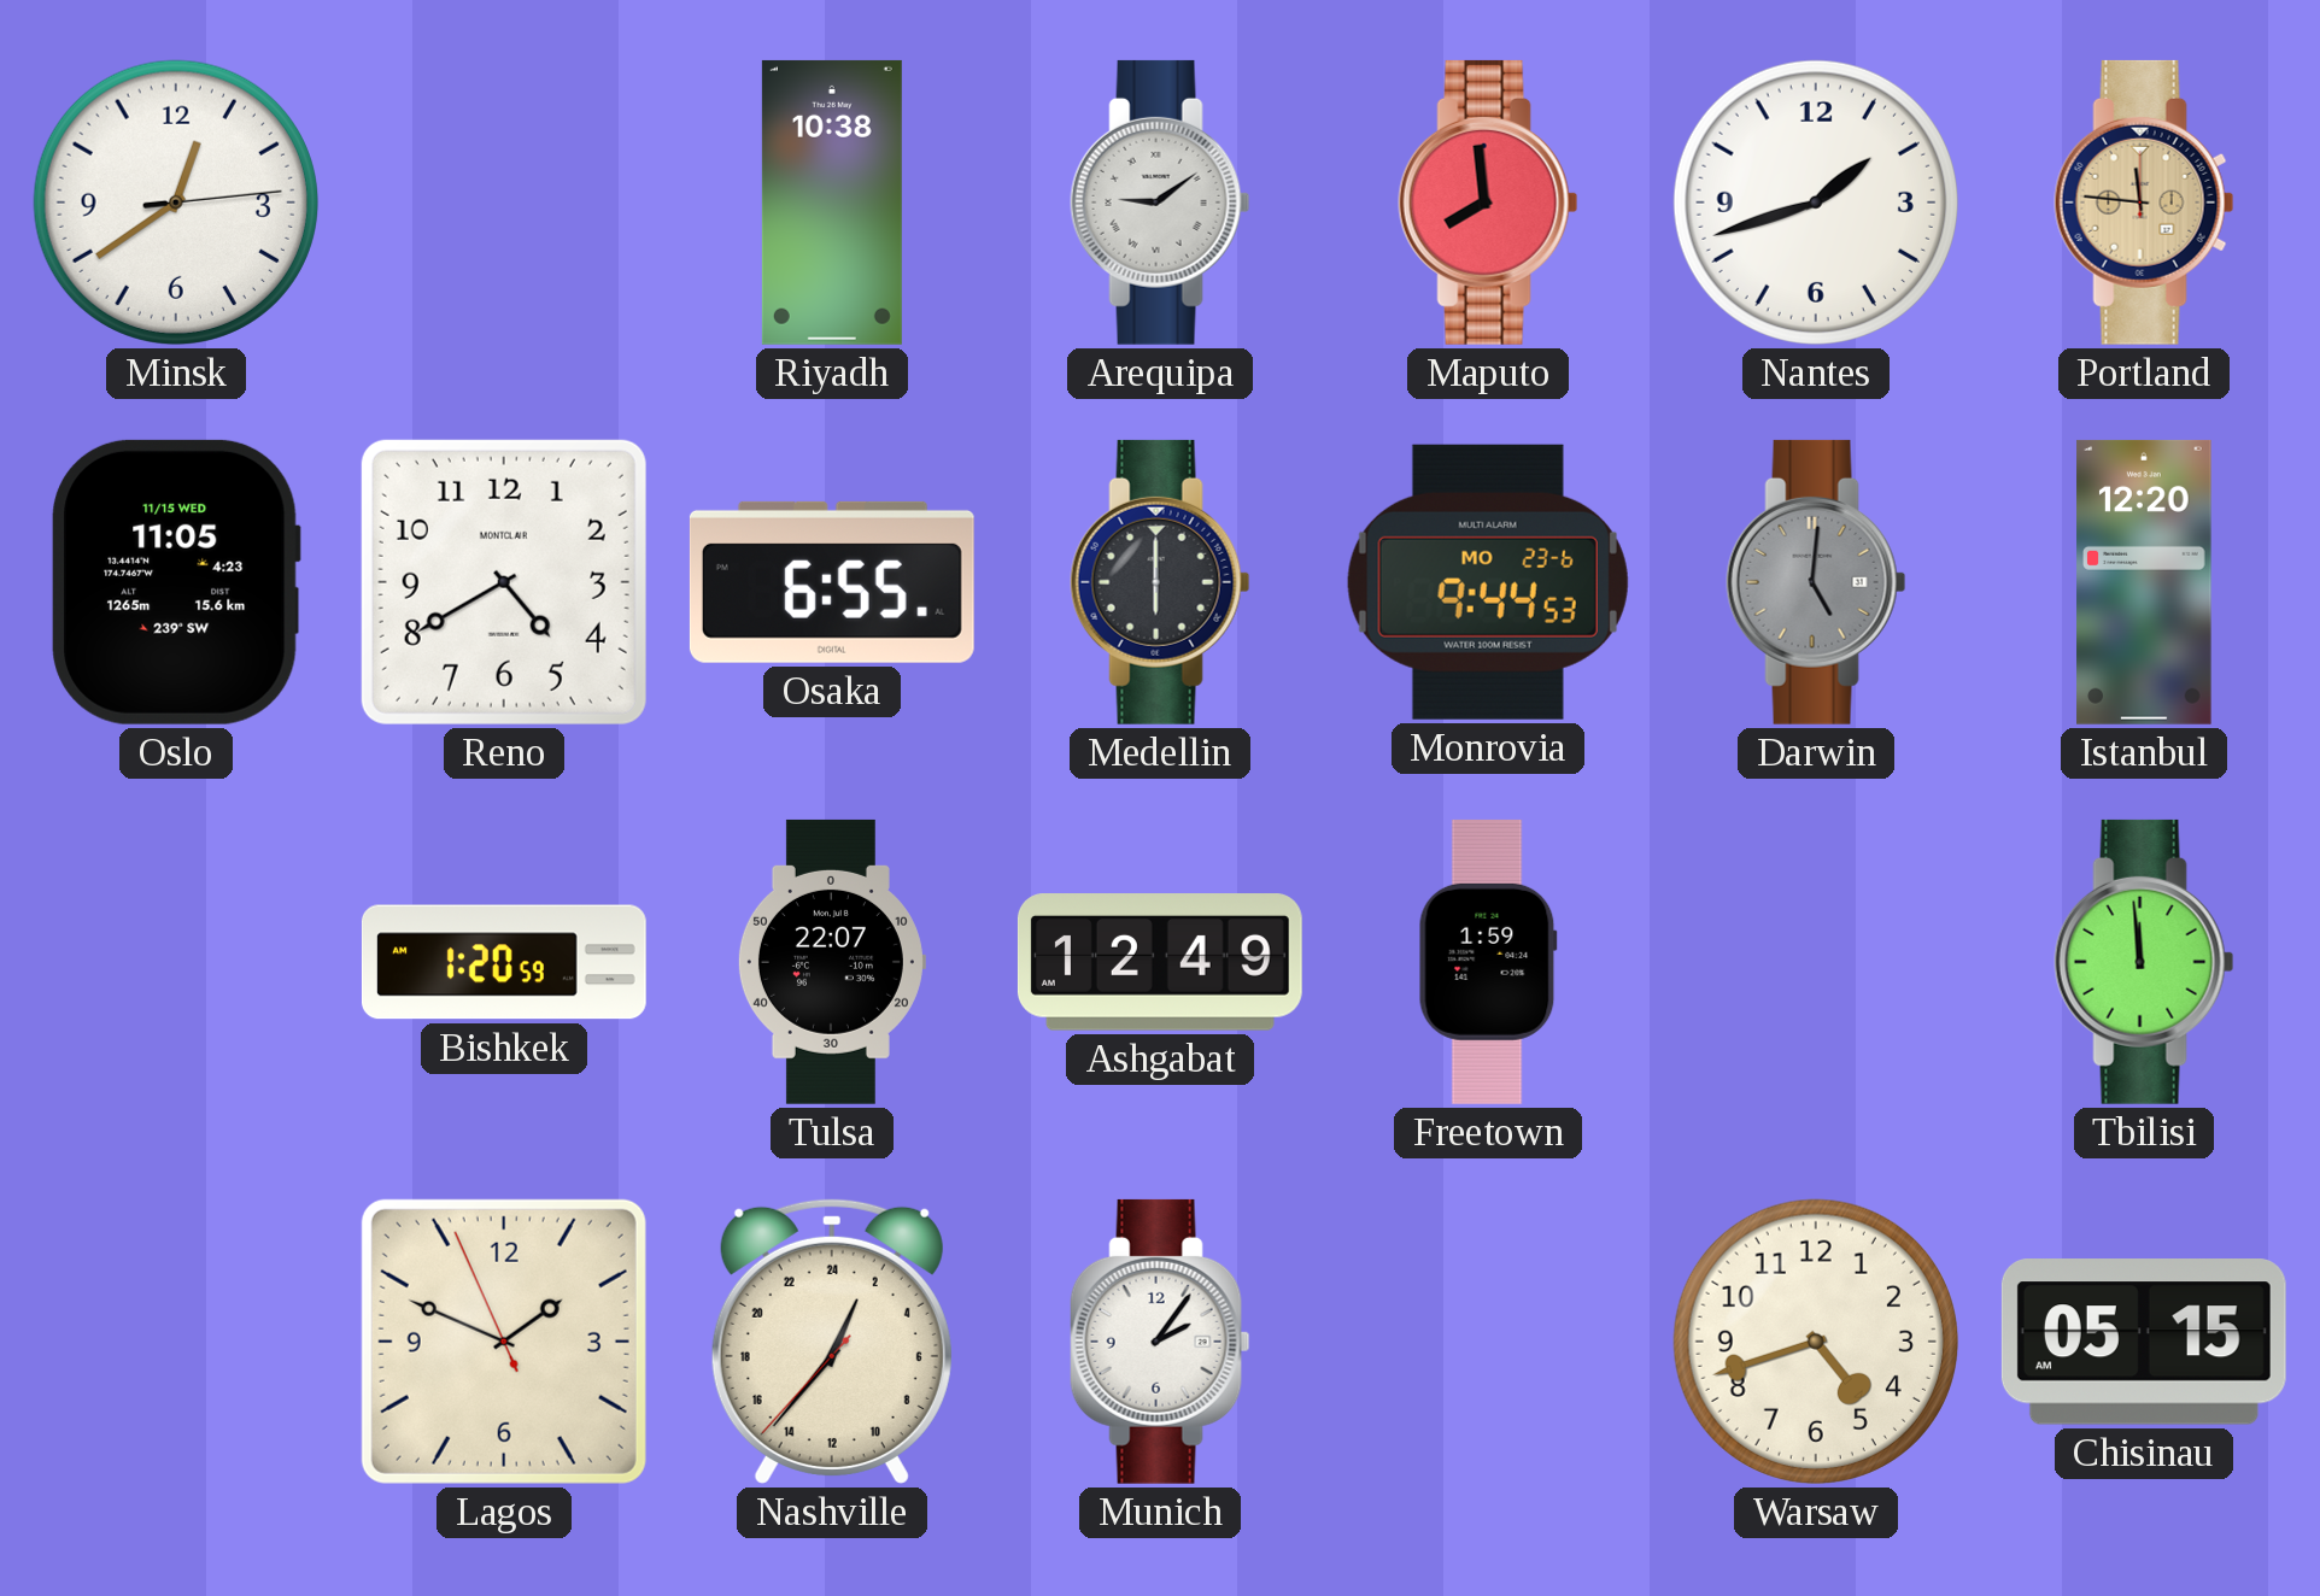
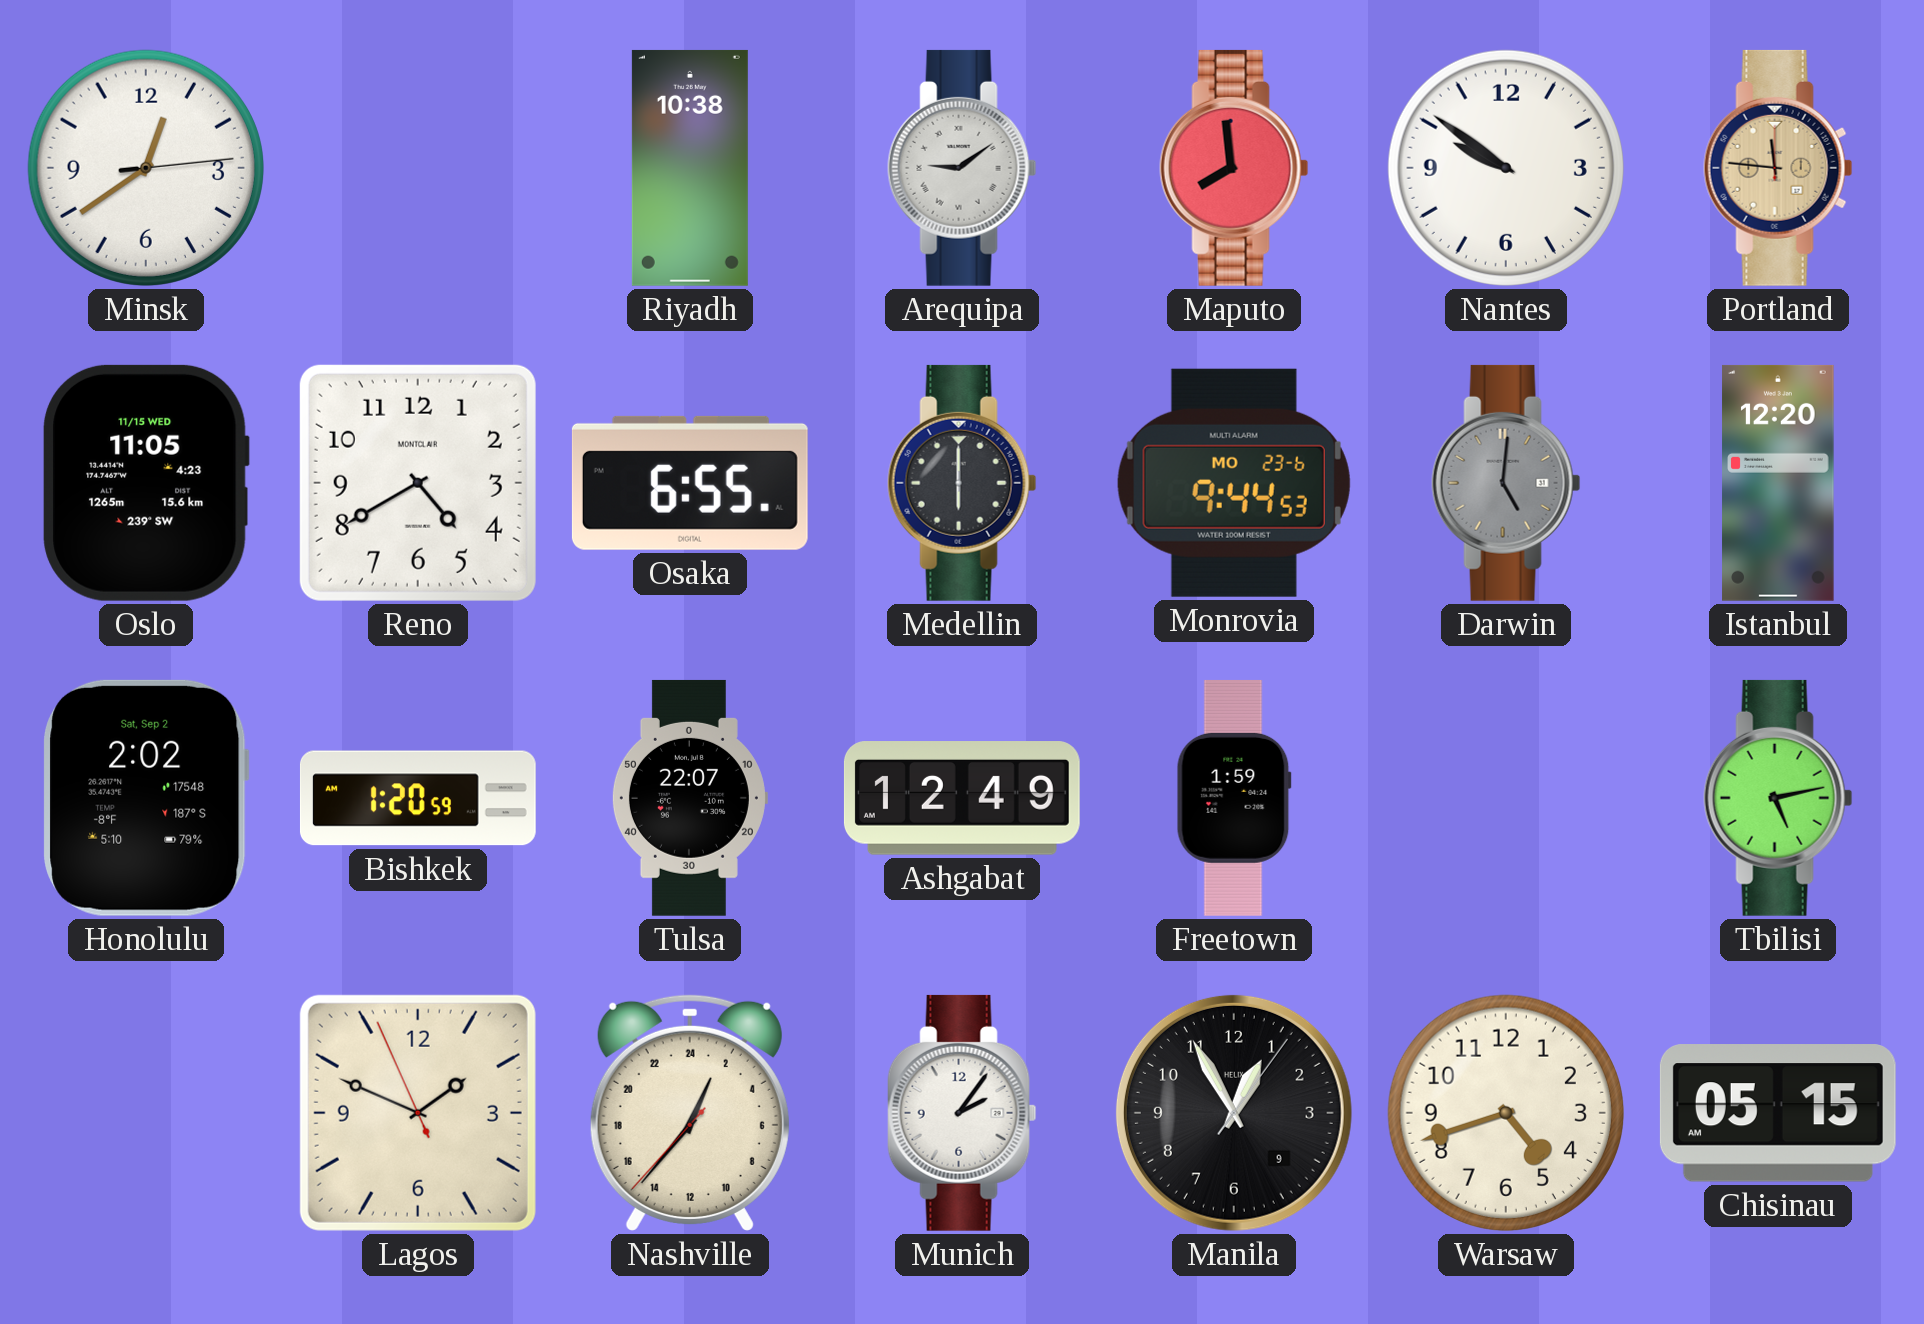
Nantes: 1:42 -> 9:51 (1506, 168)
Honolulu: none -> 2:02 (146, 798)
Tbilisi: 11:59 -> 5:13 (1778, 798)
Manila: none -> 12:55 (1234, 1113)
